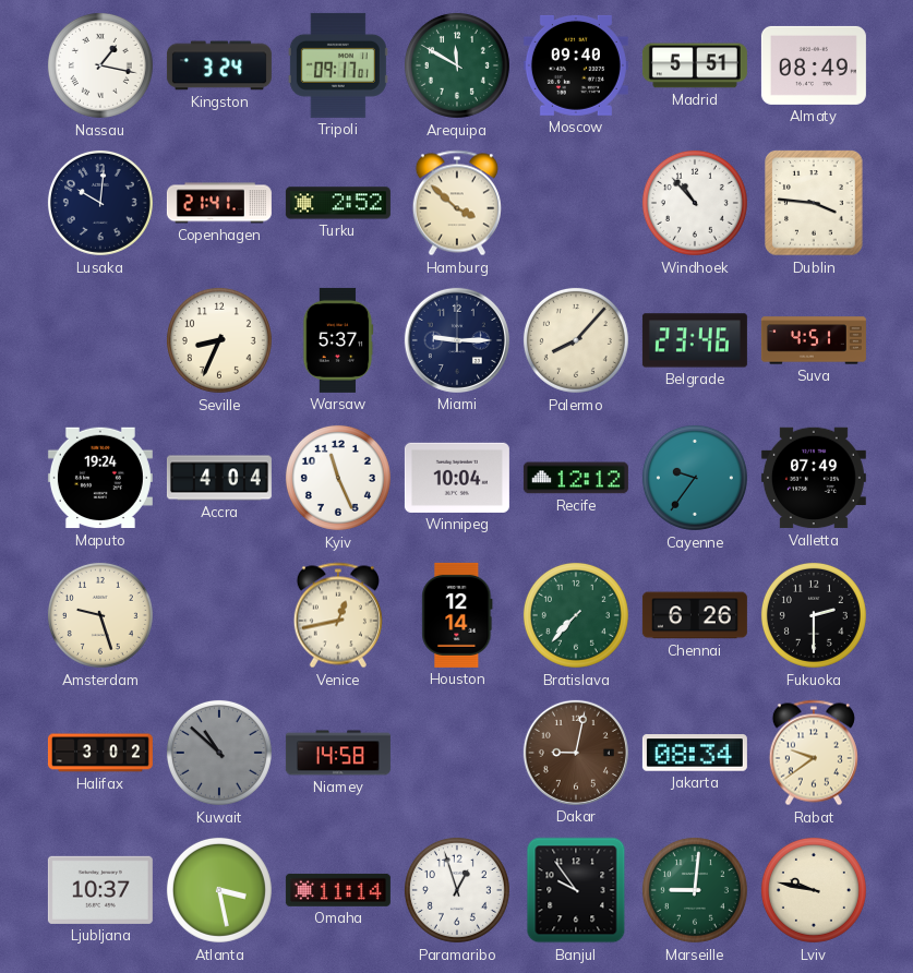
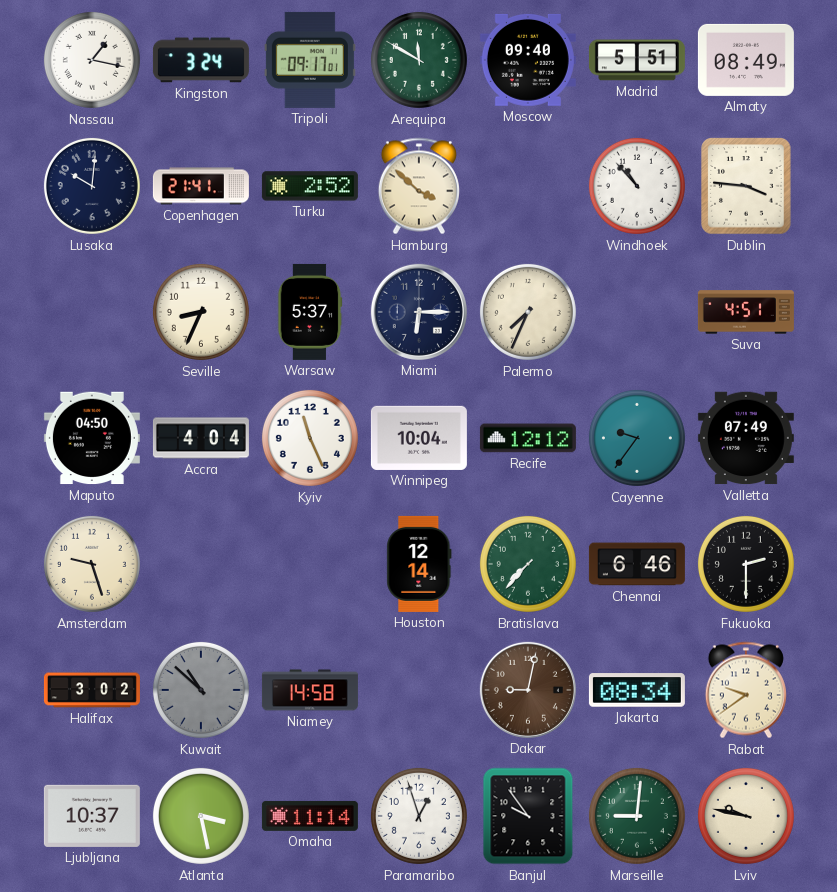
Miami: 9:15 -> 6:15 (419, 312)
Palermo: 8:07 -> 7:34 (528, 312)
Belgrade: 23:46 -> none (695, 340)
Maputo: 19:24 -> 04:50 (92, 438)
Venice: 12:43 -> none (338, 615)
Chennai: 6:26 -> 6:46 (637, 564)
